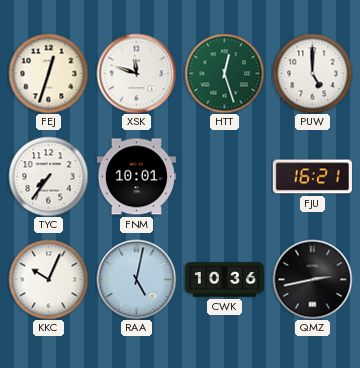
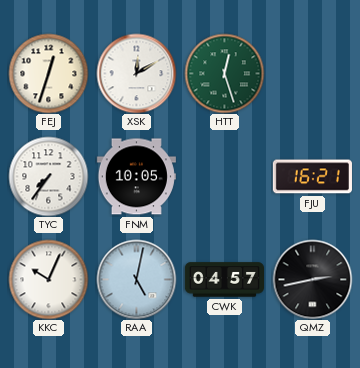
XSK: 11:48 -> 12:10 (136, 73)
PUW: 5:00 -> none (312, 73)
FNM: 10:01 -> 10:05 (136, 177)
CWK: 10:36 -> 04:57 (224, 280)
